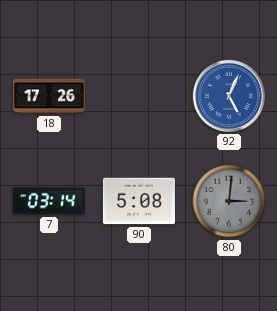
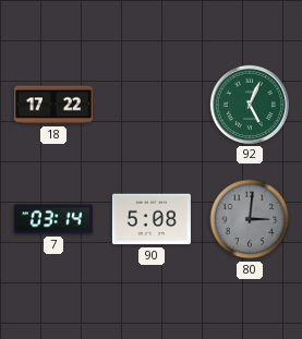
18: 17:26 -> 17:22 (53, 105)
92 dial: blue -> green (250, 105)
